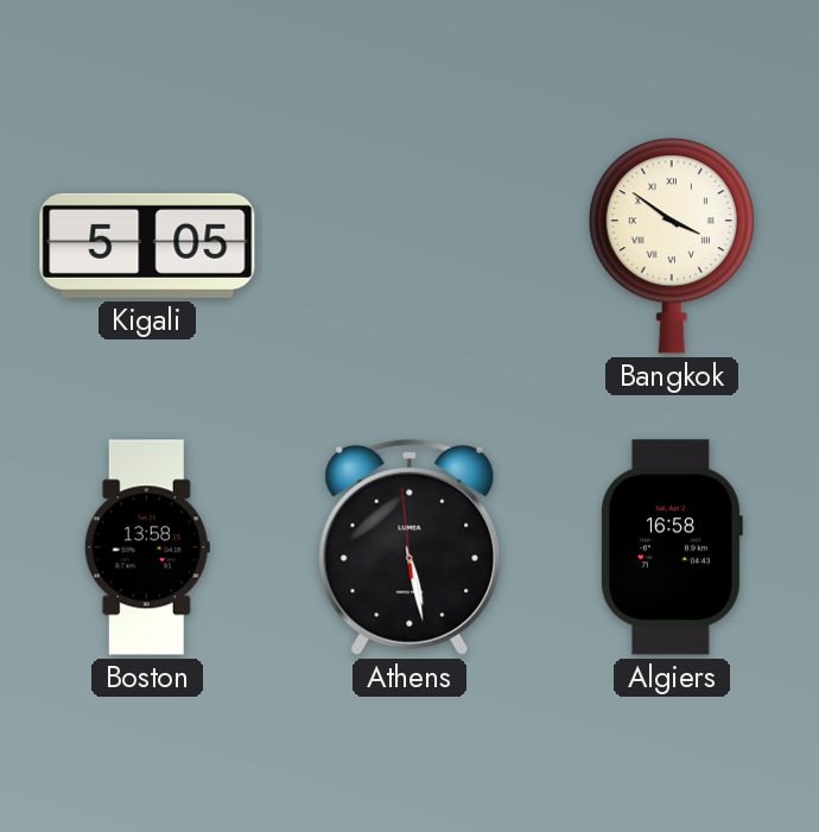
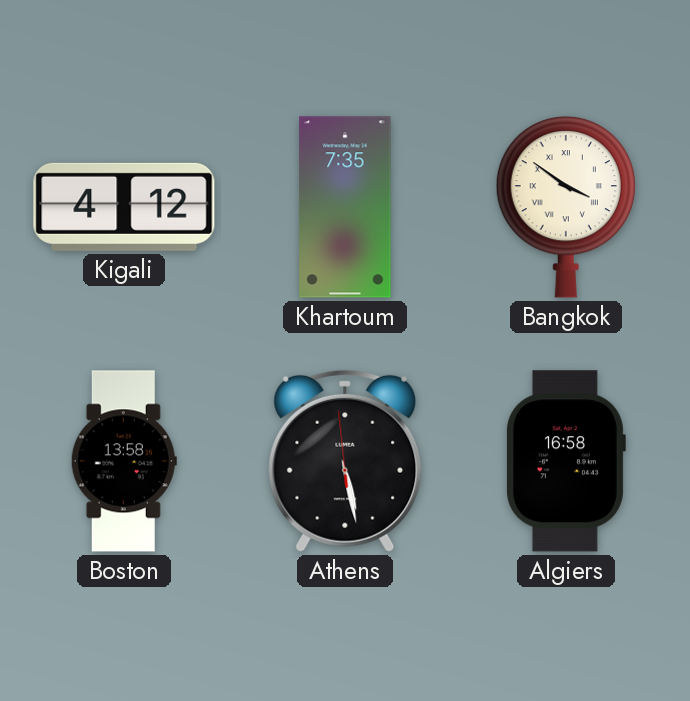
Kigali: 5:05 -> 4:12 (124, 207)
Khartoum: none -> 7:35 (345, 207)
